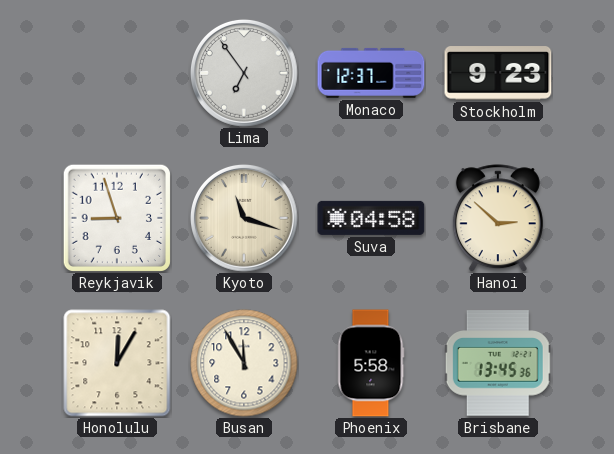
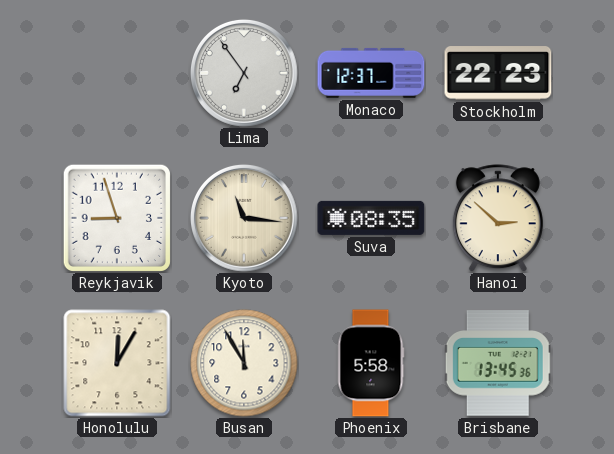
Stockholm: 9:23 -> 22:23 (498, 73)
Kyoto: 11:18 -> 11:16 (244, 218)
Suva: 04:58 -> 08:35 (371, 218)
